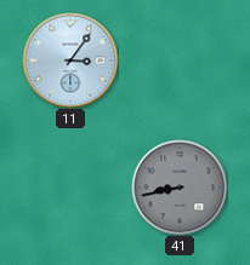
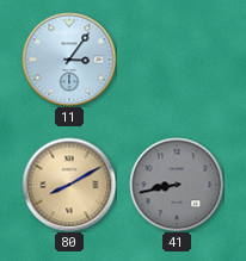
80: none -> 8:10 (69, 185)
